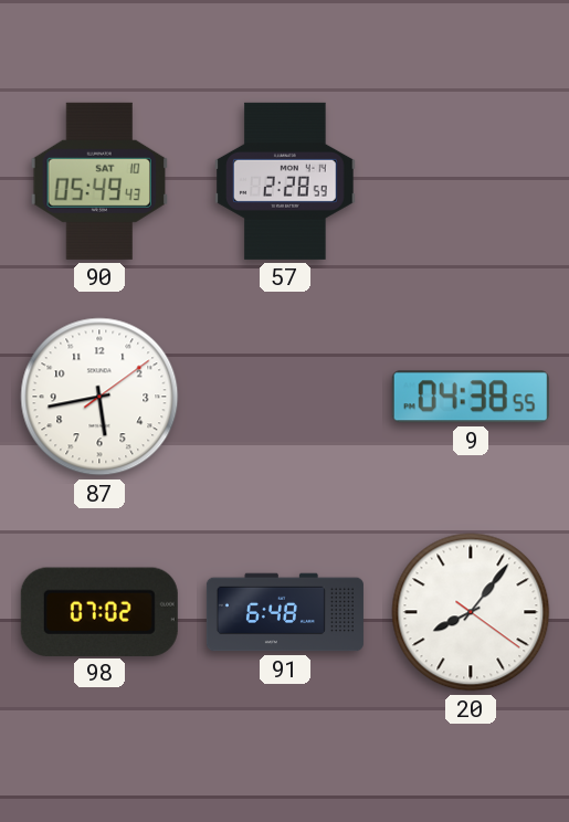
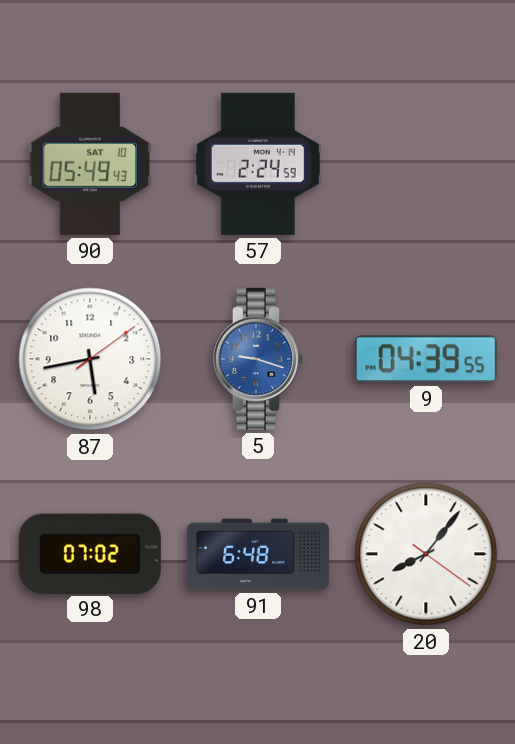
57: 2:28 -> 2:24 (258, 164)
5: none -> 9:18 (258, 359)
9: 04:38 -> 04:39 (426, 359)
